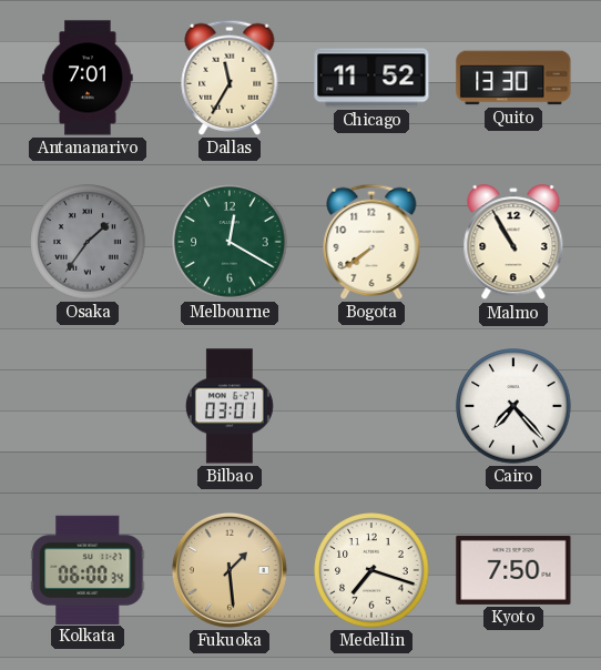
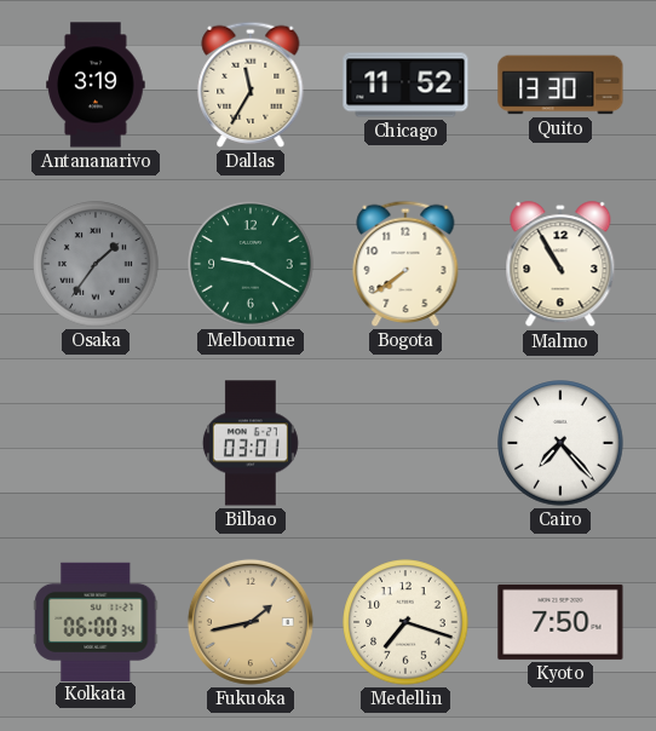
Antananarivo: 7:01 -> 3:19 (96, 85)
Melbourne: 12:20 -> 9:20 (251, 264)
Fukuoka: 1:29 -> 1:43 (251, 622)
